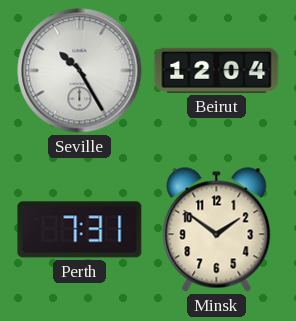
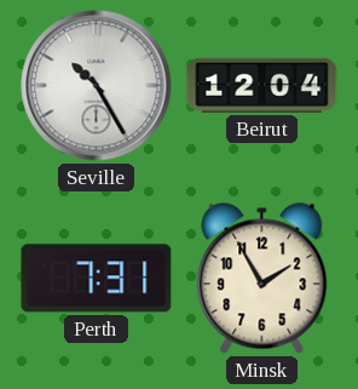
Minsk: 1:51 -> 1:55 (262, 279)
